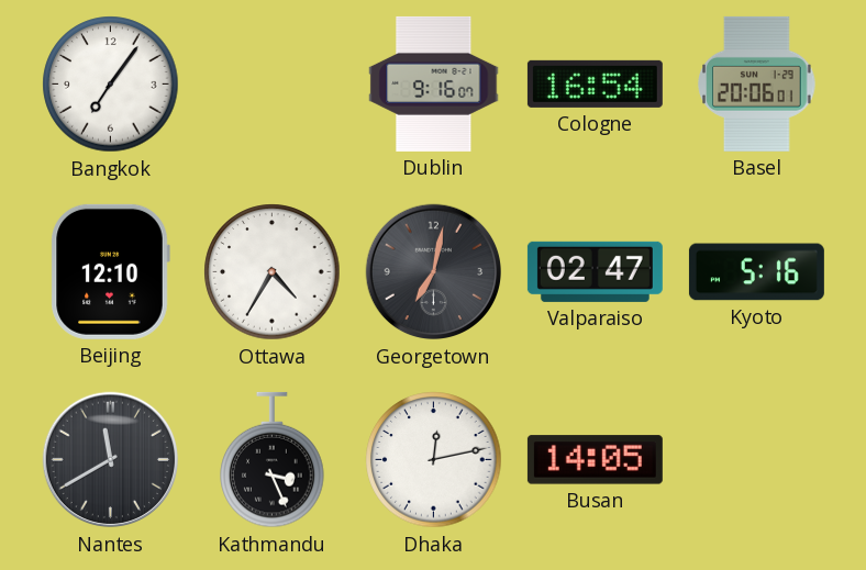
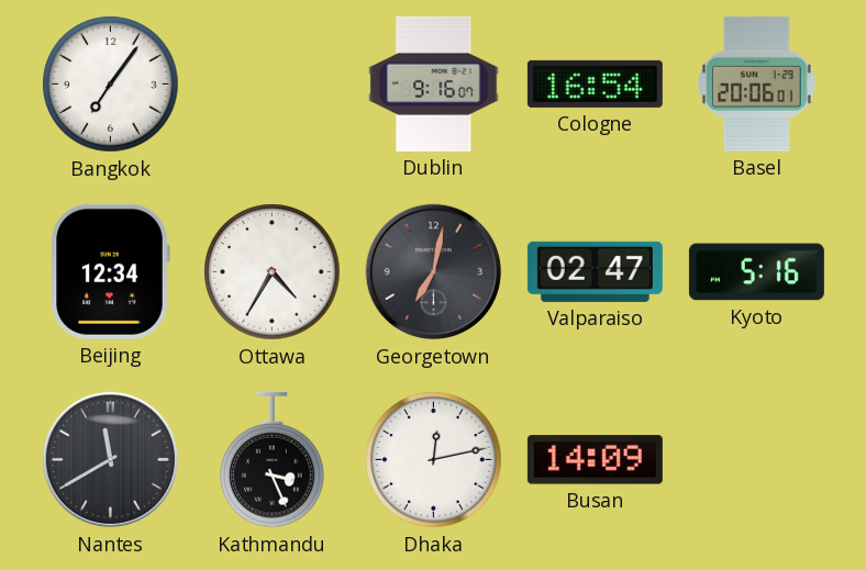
Beijing: 12:10 -> 12:34 (110, 271)
Busan: 14:05 -> 14:09 (595, 460)
